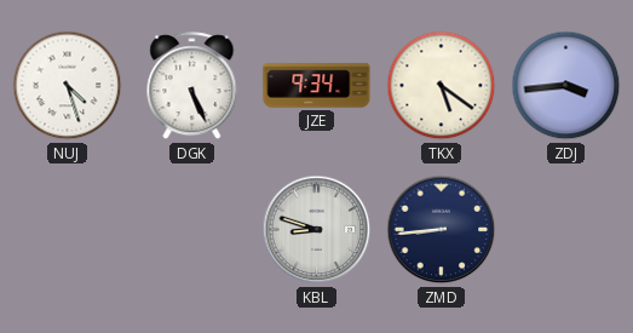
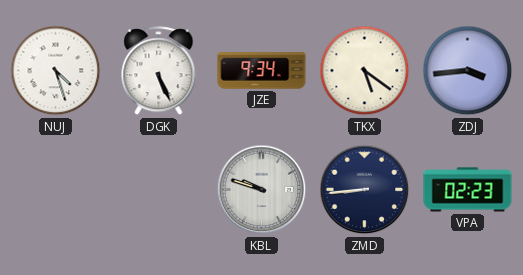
KBL: 8:48 -> 9:48 (262, 190)
VPA: none -> 02:23 (468, 190)
